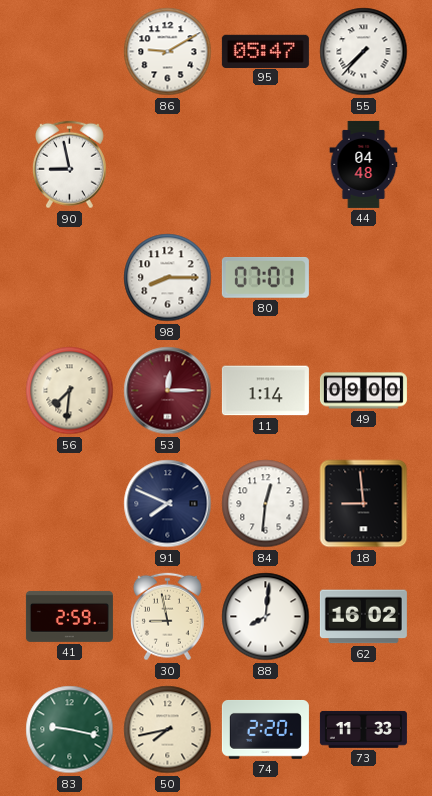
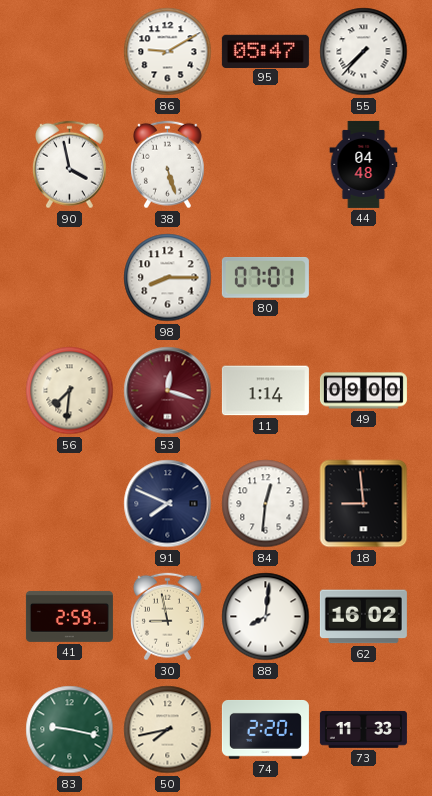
90: 8:58 -> 3:58 (69, 165)
38: none -> 5:27 (167, 165)
53: 12:15 -> 12:18 (168, 391)
